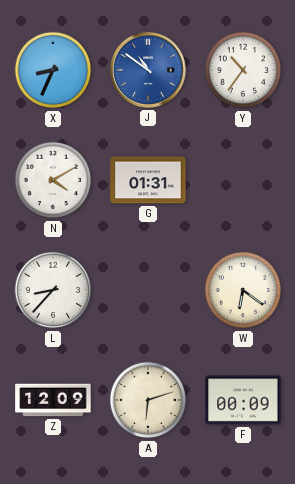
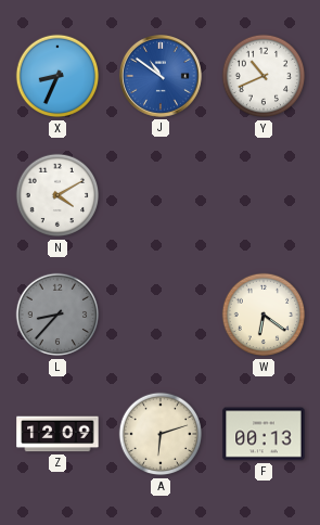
Y: 10:36 -> 10:41 (264, 76)
G: 01:31 -> none (148, 180)
L dial: white -> grey (57, 315)
F: 00:09 -> 00:13 (264, 434)
